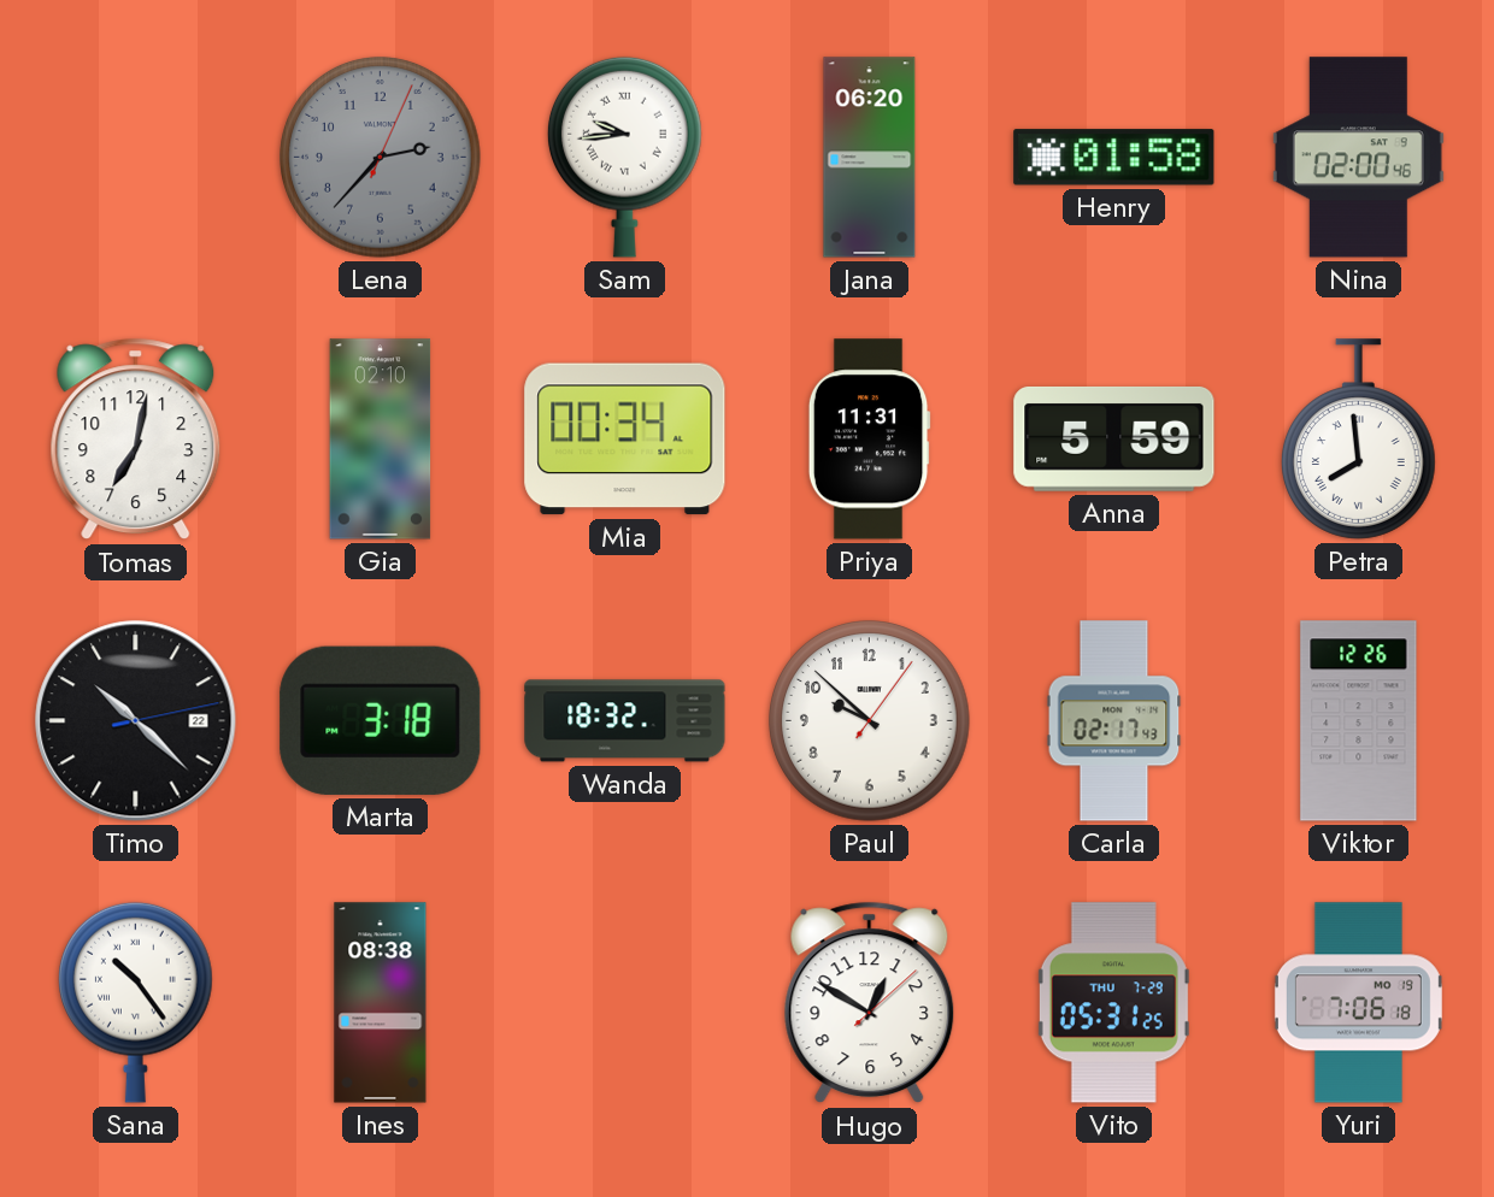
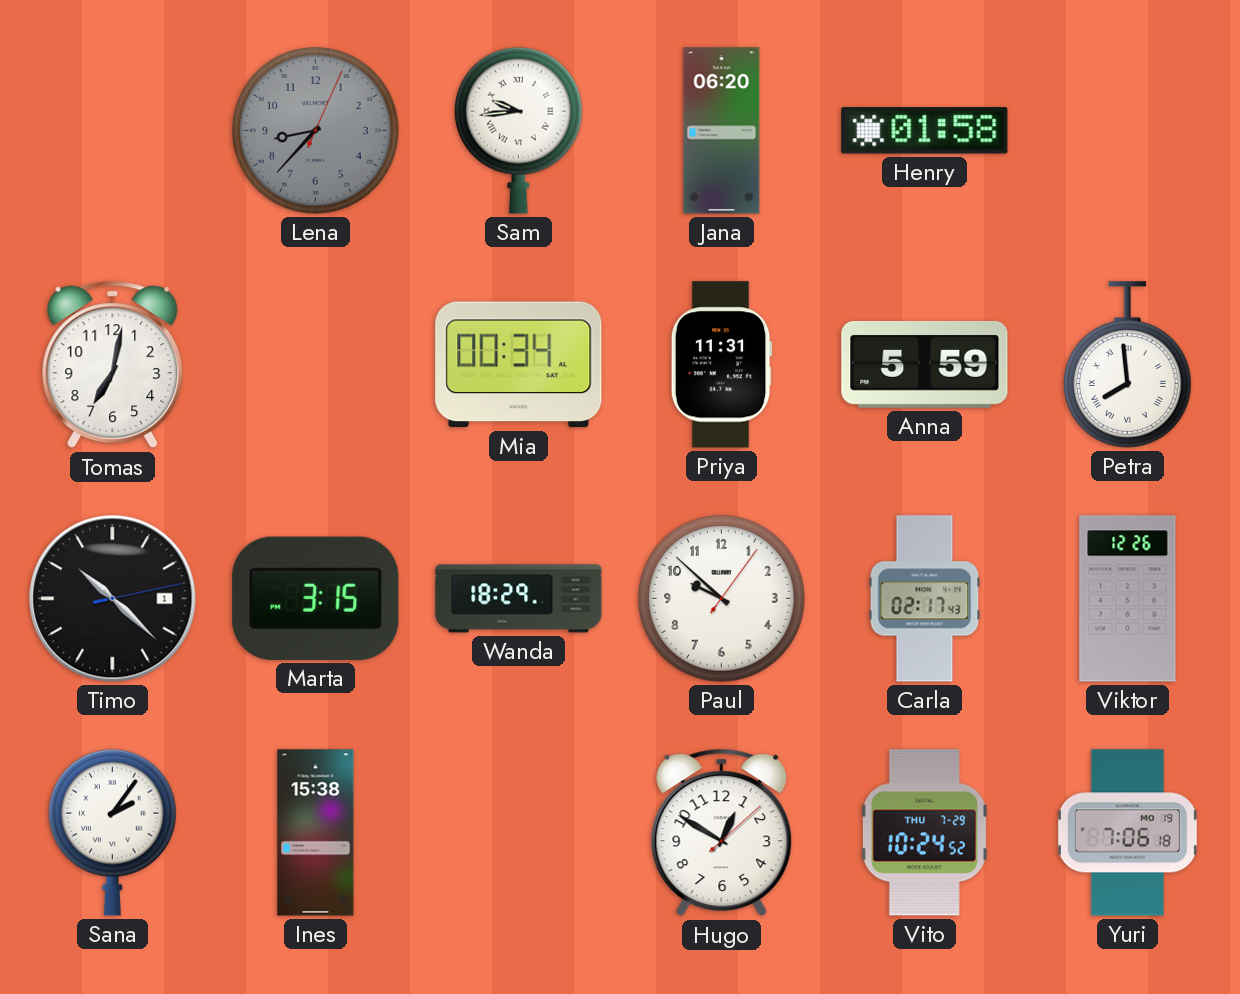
Lena: 2:37 -> 8:37 (316, 131)
Nina: 02:00 -> none (1358, 158)
Gia: 02:10 -> none (381, 440)
Timo date: 22 -> 1 (113, 599)
Marta: 3:18 -> 3:15 (316, 598)
Wanda: 18:32 -> 18:29 (519, 599)
Sana: 10:24 -> 2:06 (113, 832)
Ines: 08:38 -> 15:38 (316, 833)
Vito: 05:31 -> 10:24 (924, 833)
